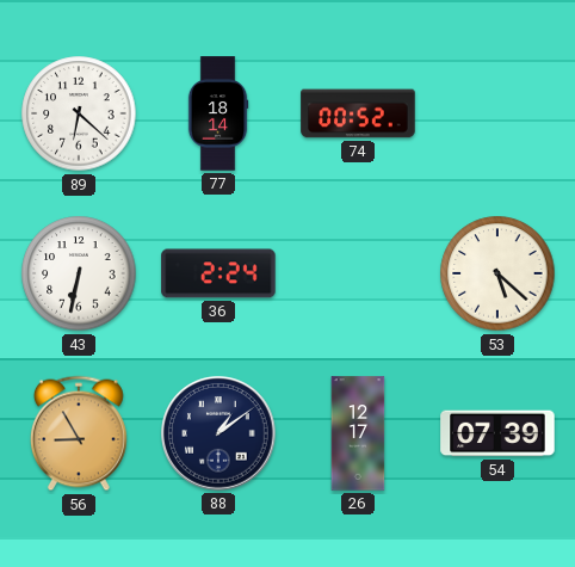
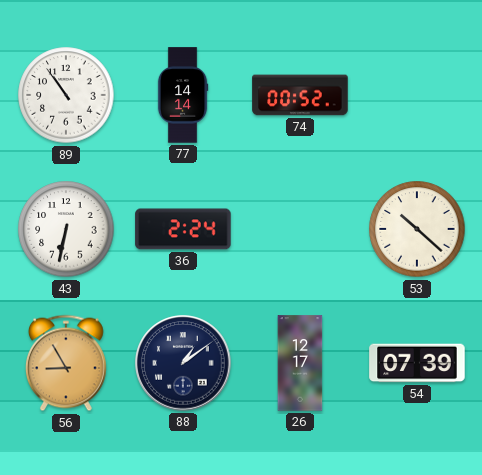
89: 6:22 -> 10:54 (66, 95)
77: 18:14 -> 14:14 (183, 95)
53: 5:22 -> 10:22 (417, 229)
